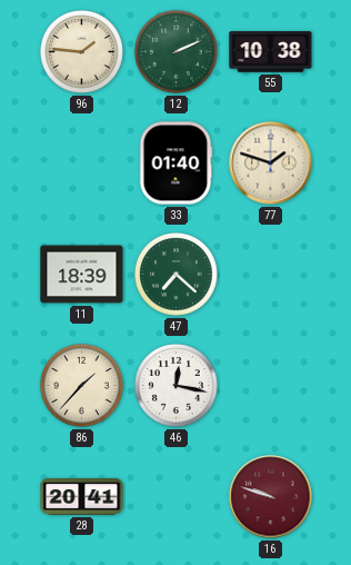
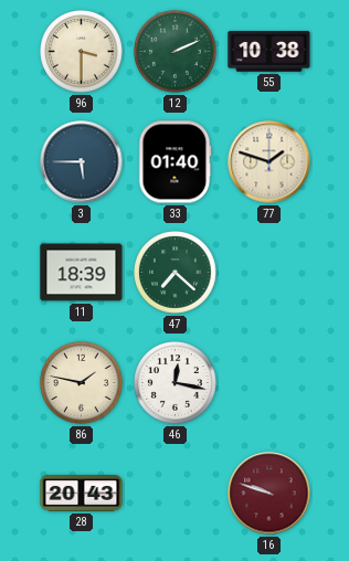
96: 1:46 -> 3:30 (82, 52)
3: none -> 5:45 (82, 162)
86: 1:37 -> 1:47 (82, 383)
28: 20:41 -> 20:43 (82, 494)
